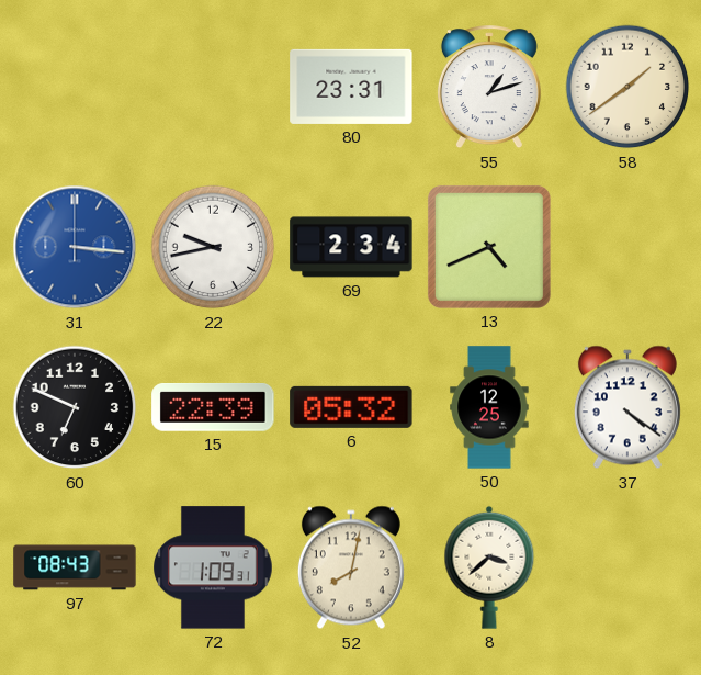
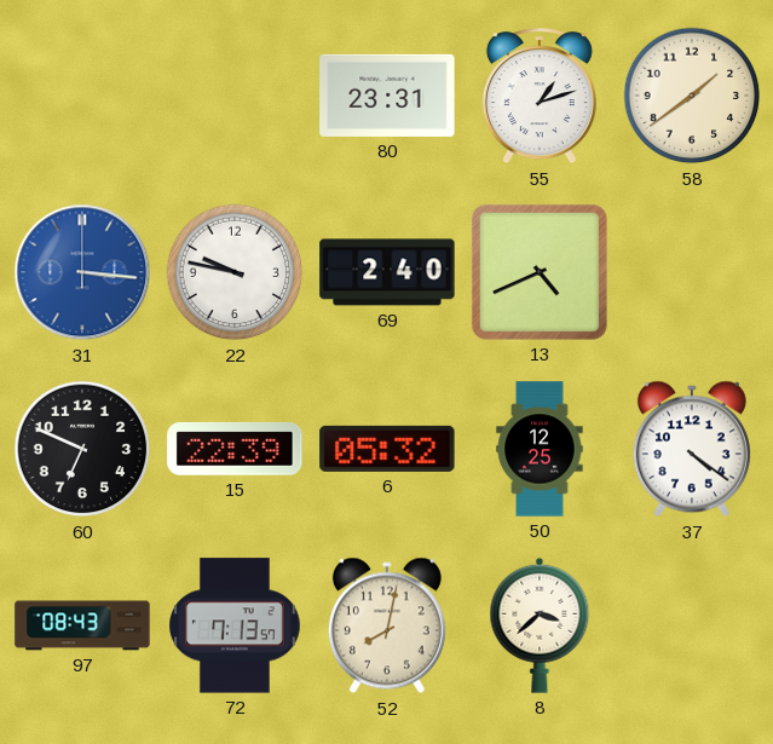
22: 9:43 -> 9:47 (235, 272)
69: 2:34 -> 2:40 (387, 272)
72: 1:09 -> 7:13 (236, 625)
